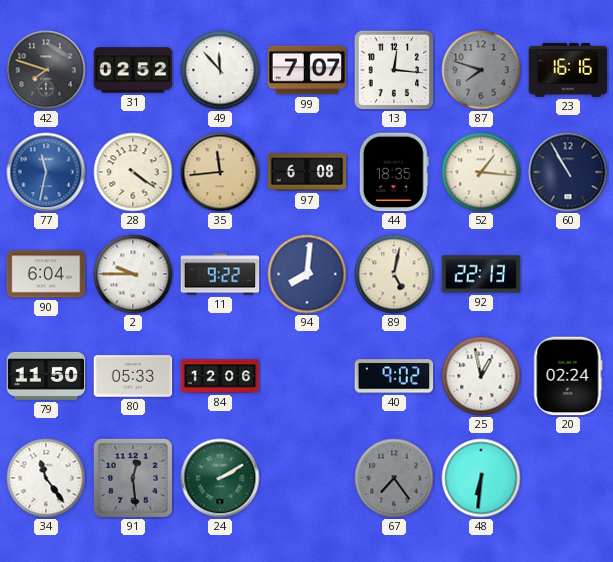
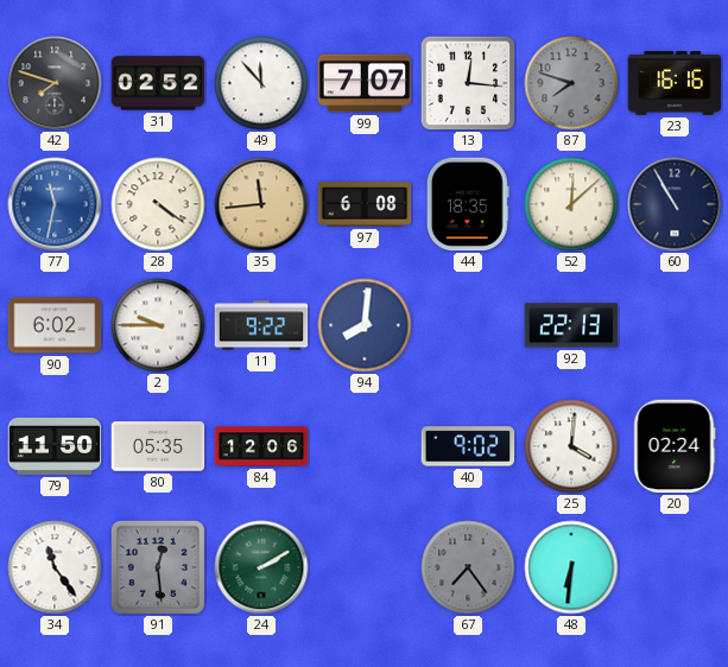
52: 1:16 -> 12:08 (571, 204)
90: 6:04 -> 6:02 (55, 325)
89: 5:02 -> none (394, 274)
80: 05:33 -> 05:35 (158, 446)
25: 12:58 -> 4:01 (571, 446)
